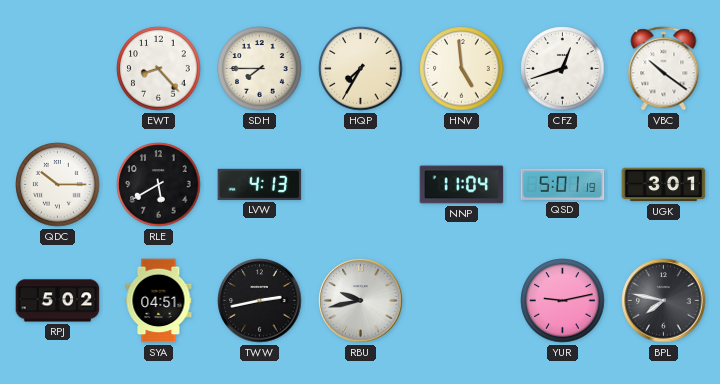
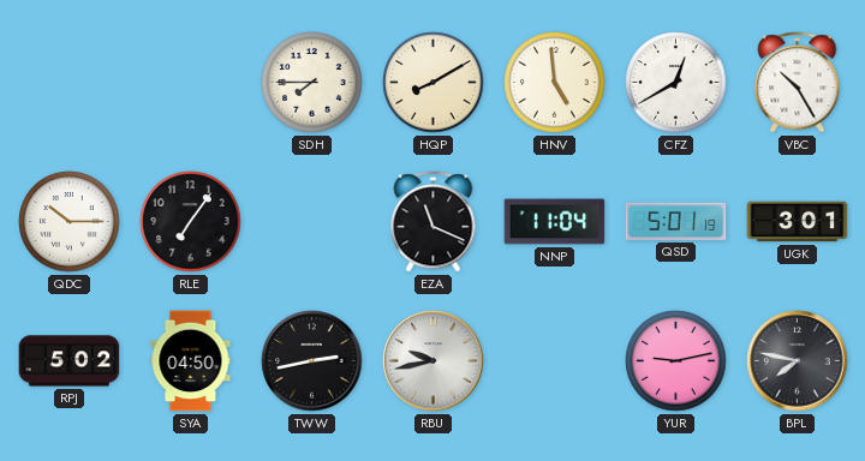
EWT: 8:23 -> none (159, 69)
HQP: 7:35 -> 8:10 (434, 83)
CFZ: 12:42 -> 12:40 (676, 83)
VBC: 10:21 -> 10:25 (798, 83)
RLE: 5:40 -> 7:06 (191, 222)
LVW: 4:13 -> none (260, 184)
EZA: none -> 11:19 (434, 222)
SYA: 04:51 -> 04:50 (191, 361)
